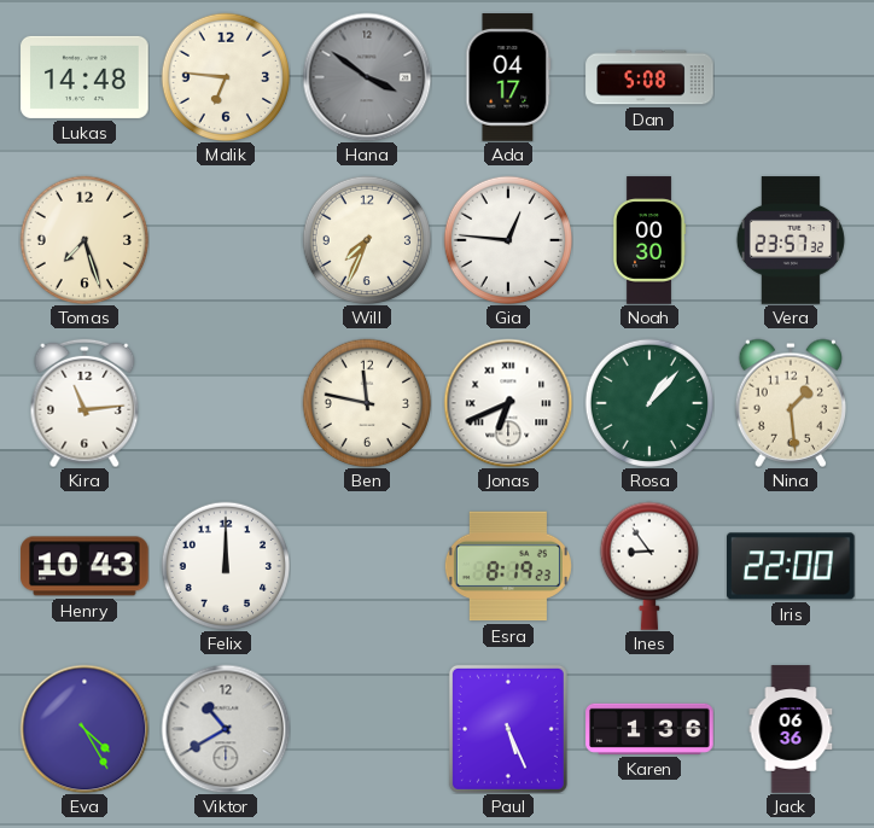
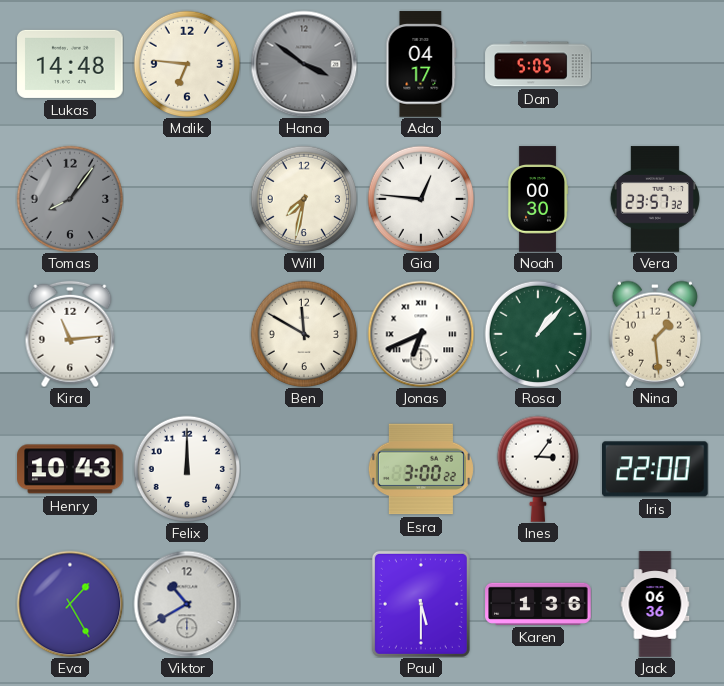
Dan: 5:08 -> 5:05 (538, 64)
Tomas: 7:27 -> 8:06 (70, 199)
Tomas dial: cream -> grey (70, 199)
Will: 7:34 -> 7:32 (304, 199)
Ben: 11:47 -> 11:50 (304, 334)
Esra: 8:19 -> 3:00 (421, 469)
Ines: 8:54 -> 3:06 (537, 469)
Eva: 4:25 -> 1:25 (70, 604)
Paul: 5:26 -> 5:30 (421, 604)
